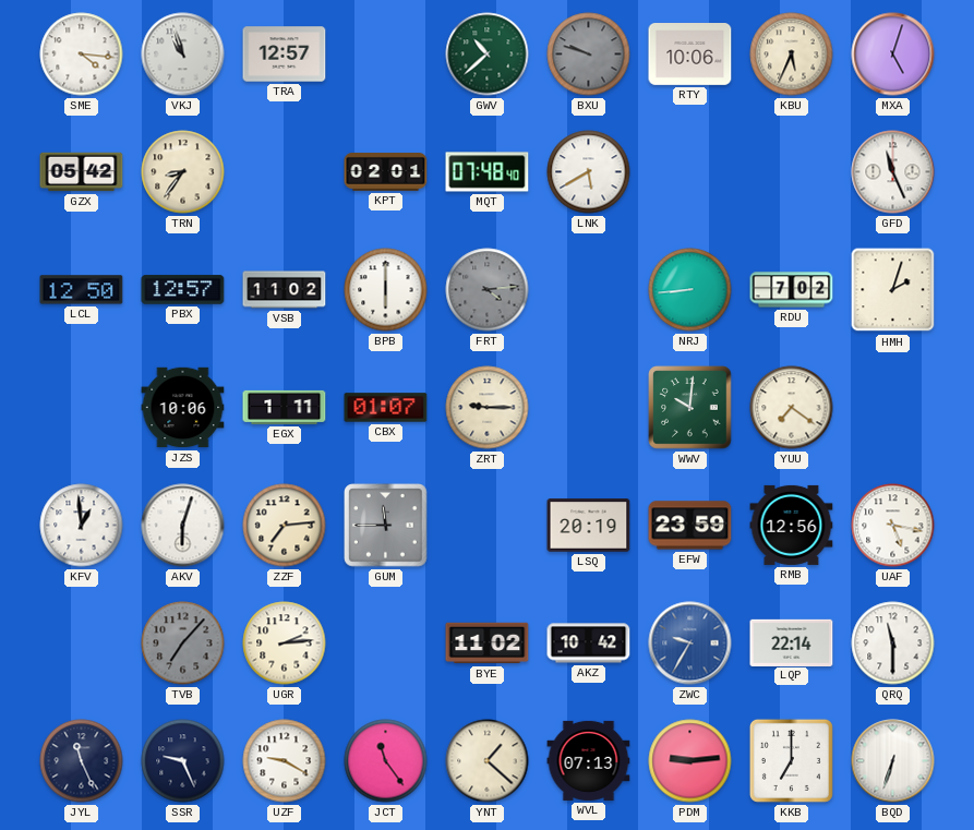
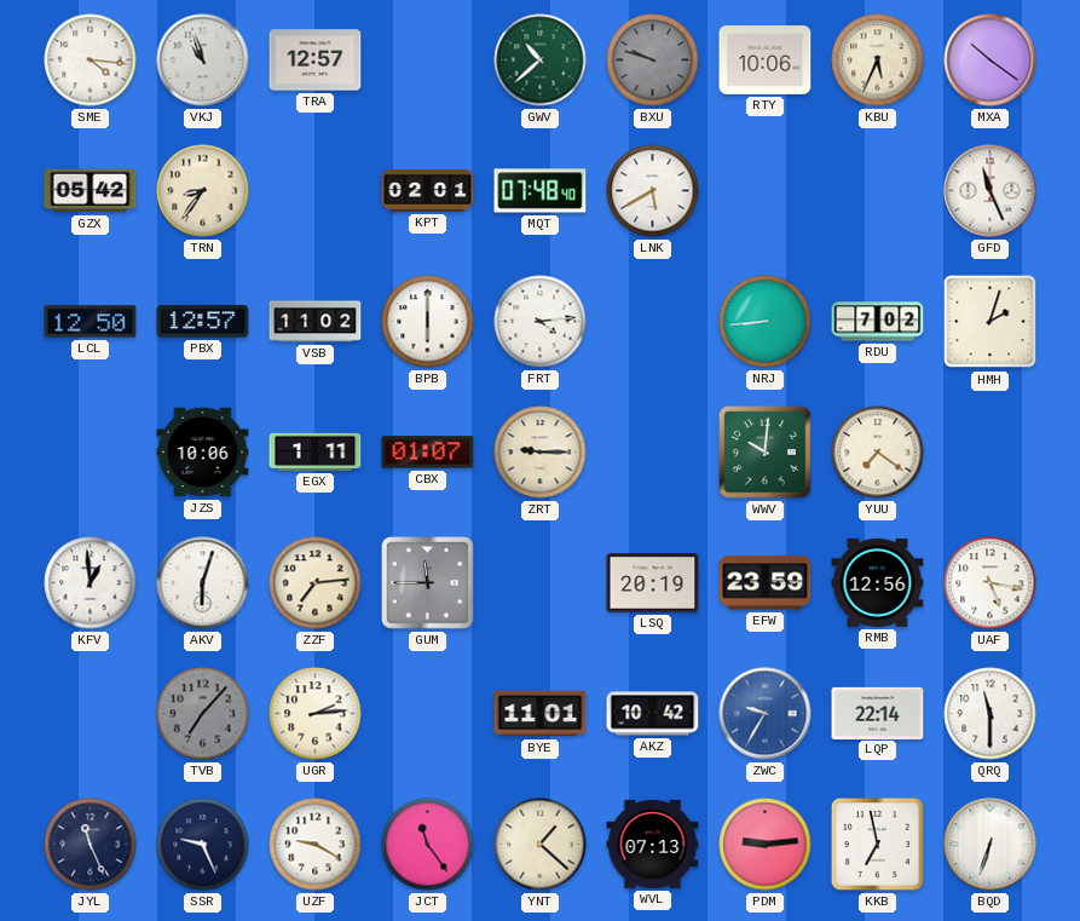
MXA: 5:03 -> 10:21 (991, 61)
FRT dial: grey -> white (541, 322)
BYE: 11:02 -> 11:01 (541, 714)
KKB: 7:00 -> 6:58 (877, 844)
